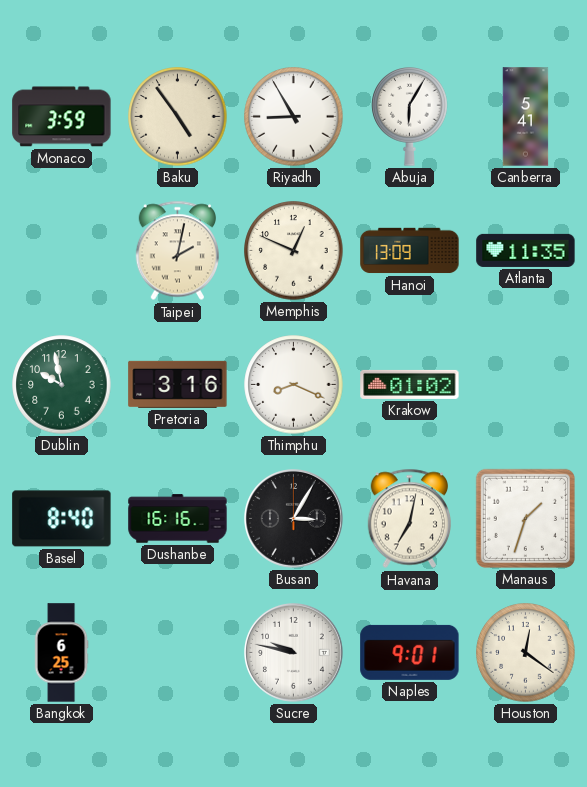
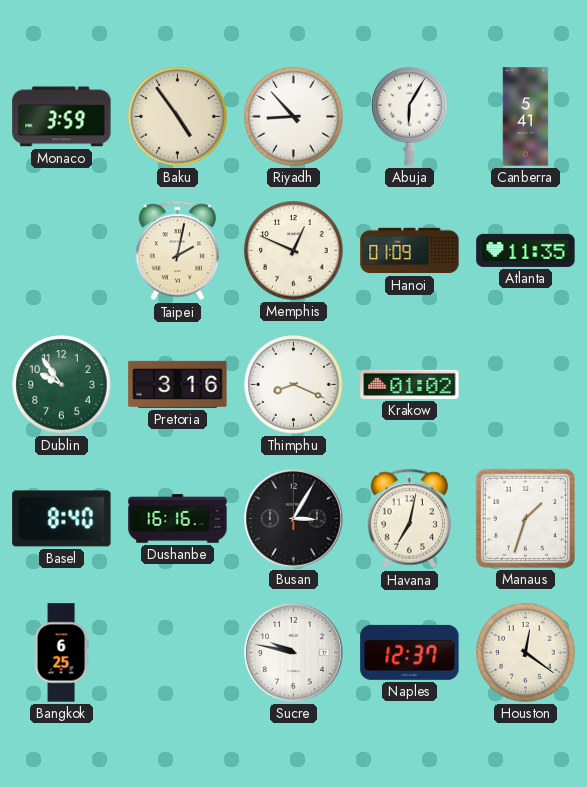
Riyadh: 8:55 -> 8:53 (294, 117)
Hanoi: 13:09 -> 01:09 (410, 251)
Dublin: 9:58 -> 9:54 (62, 385)
Naples: 9:01 -> 12:37 (410, 652)
